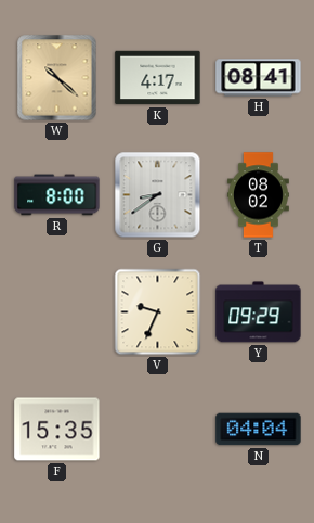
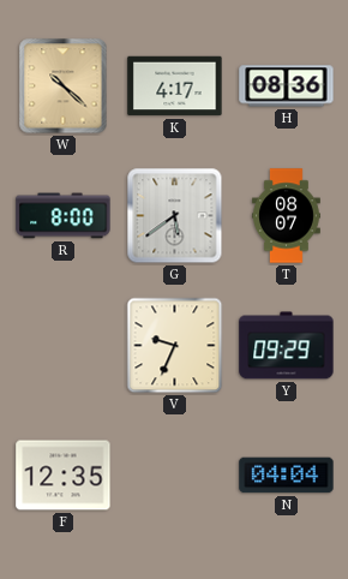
H: 08:41 -> 08:36 (287, 86)
G: 8:39 -> 5:39 (175, 216)
T: 08:02 -> 08:07 (287, 216)
F: 15:35 -> 12:35 (64, 476)
